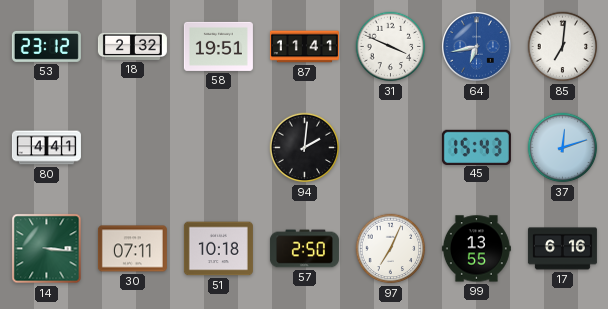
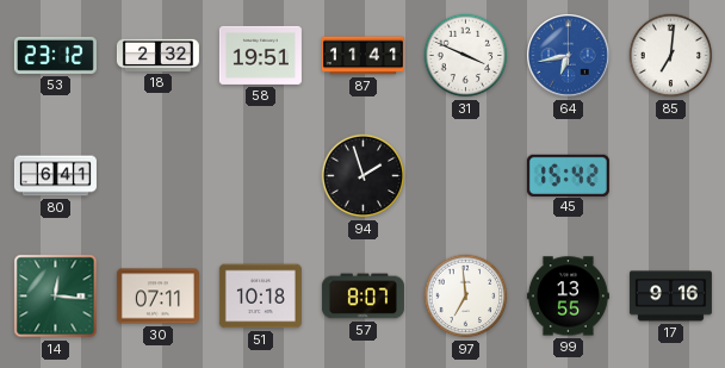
80: 4:41 -> 6:41 (55, 176)
94: 2:01 -> 1:57 (364, 176)
45: 15:43 -> 15:42 (568, 175)
37: 12:12 -> none (563, 148)
14: 3:16 -> 12:16 (56, 297)
57: 2:50 -> 8:07 (362, 297)
97: 7:04 -> 6:59 (466, 297)
17: 6:16 -> 9:16 (670, 297)
